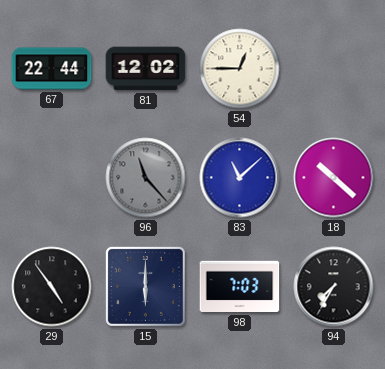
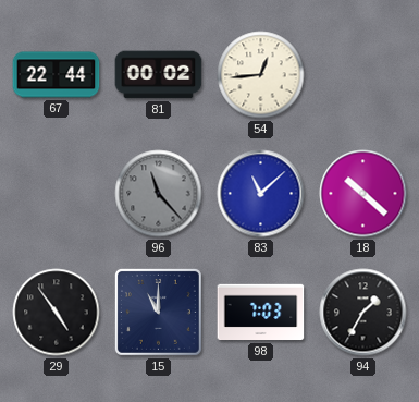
81: 12:02 -> 00:02 (159, 75)
54: 12:45 -> 12:44 (261, 75)
15: 6:00 -> 11:00 (158, 312)
94: 7:35 -> 1:35 (363, 313)
